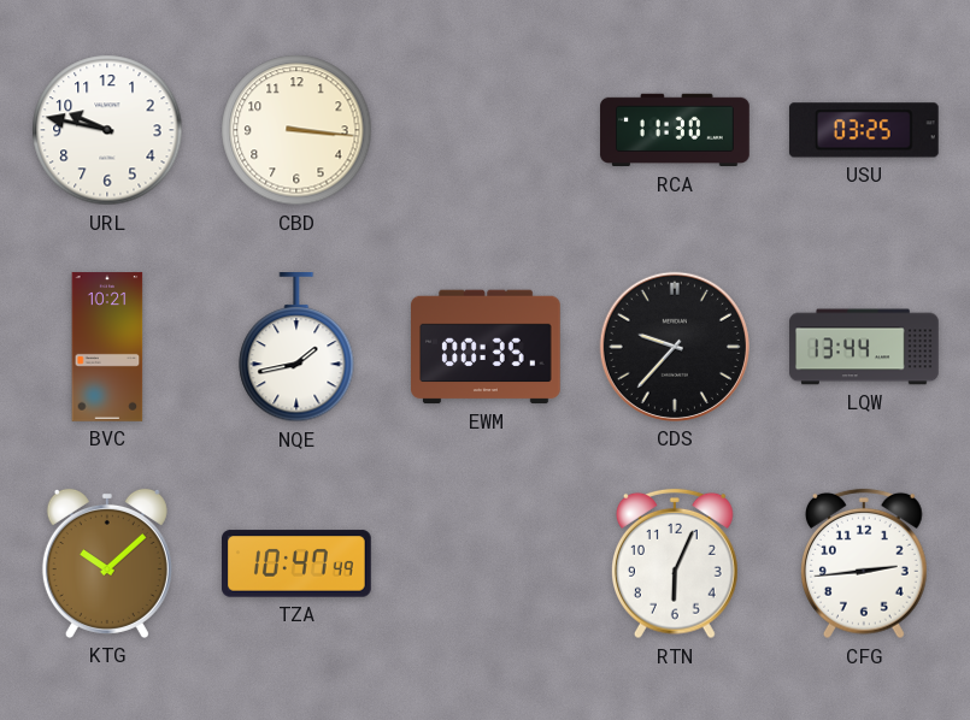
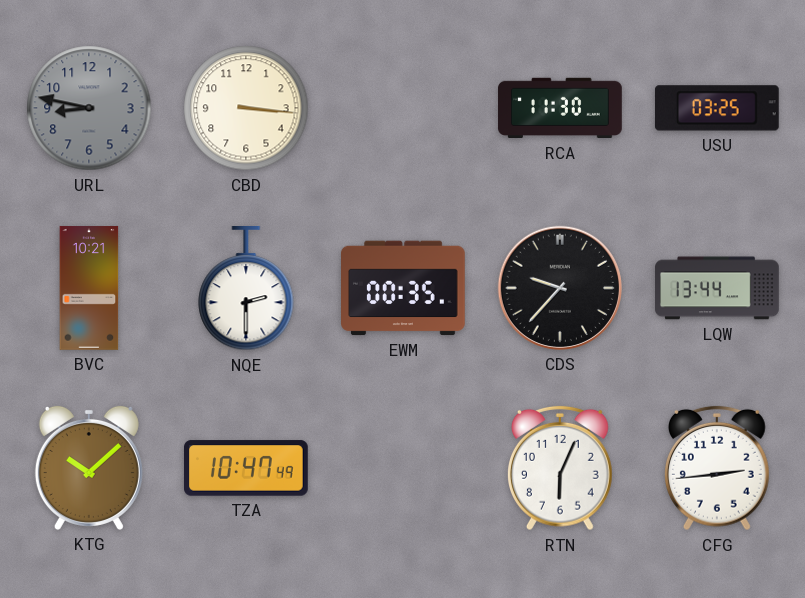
URL: 9:47 -> 8:47 (89, 108)
URL dial: white -> grey (89, 108)
NQE: 1:43 -> 2:30 (246, 289)
